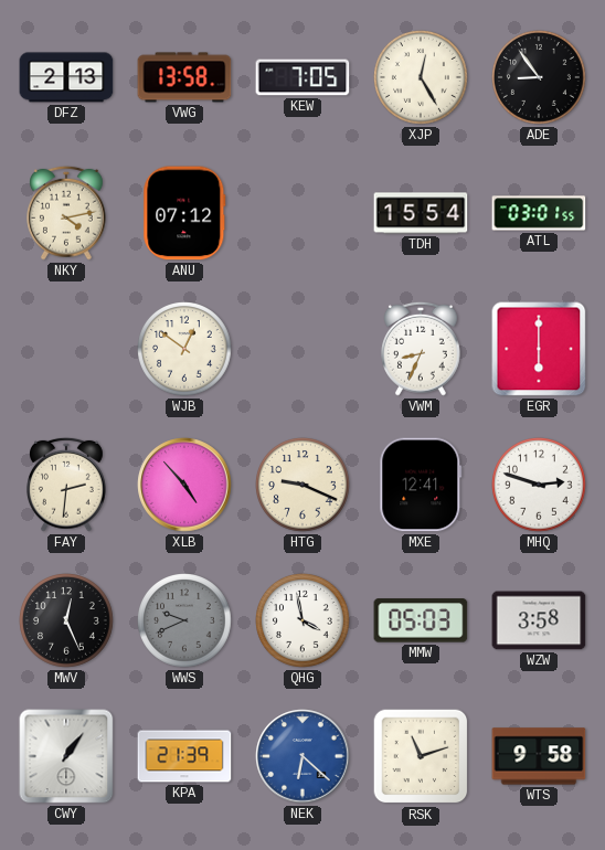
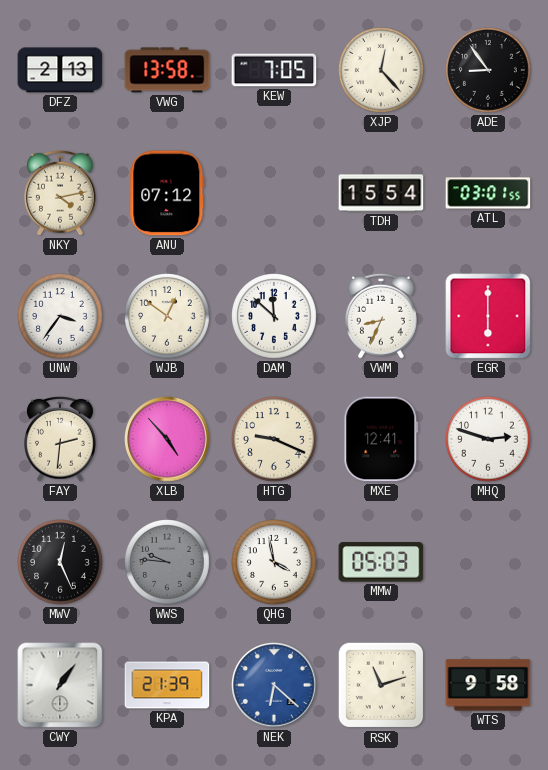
XJP: 12:25 -> 12:23 (382, 71)
UNW: none -> 3:36 (61, 317)
DAM: none -> 11:52 (275, 317)
WWS: 9:41 -> 9:46 (168, 563)
WZW: 3:58 -> none (539, 620)
